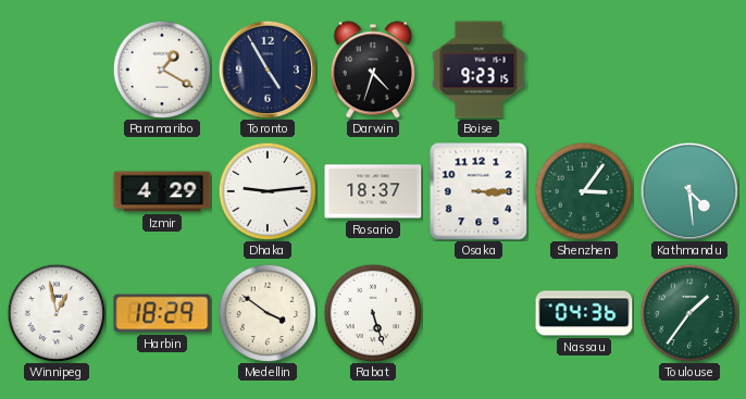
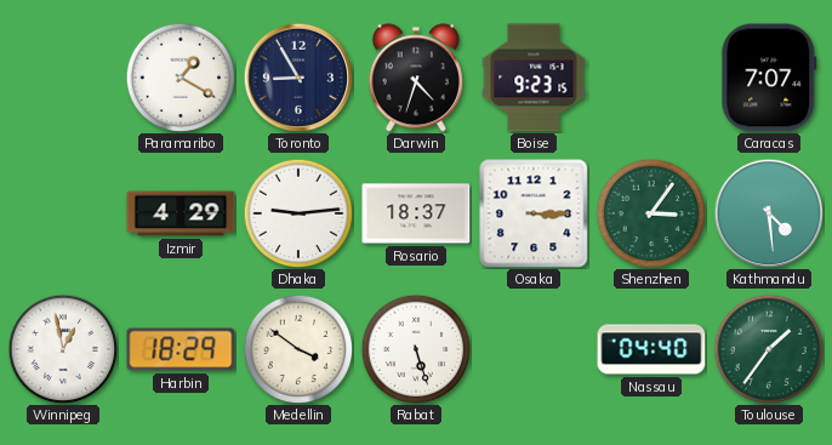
Toronto: 4:55 -> 8:55 (298, 78)
Caracas: none -> 7:07 (769, 78)
Nassau: 04:36 -> 04:40 (651, 349)
